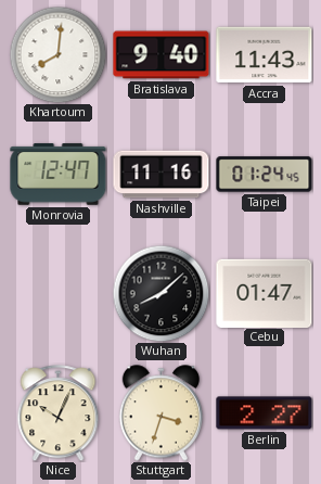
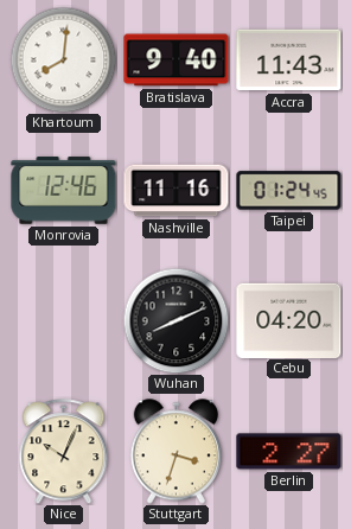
Monrovia: 12:47 -> 12:46 (64, 191)
Wuhan: 8:08 -> 8:11 (175, 320)
Cebu: 01:47 -> 04:20 (289, 320)
